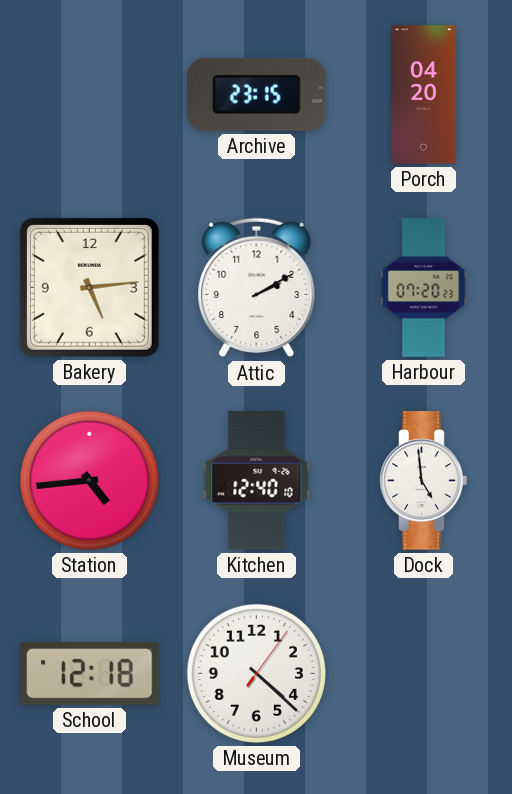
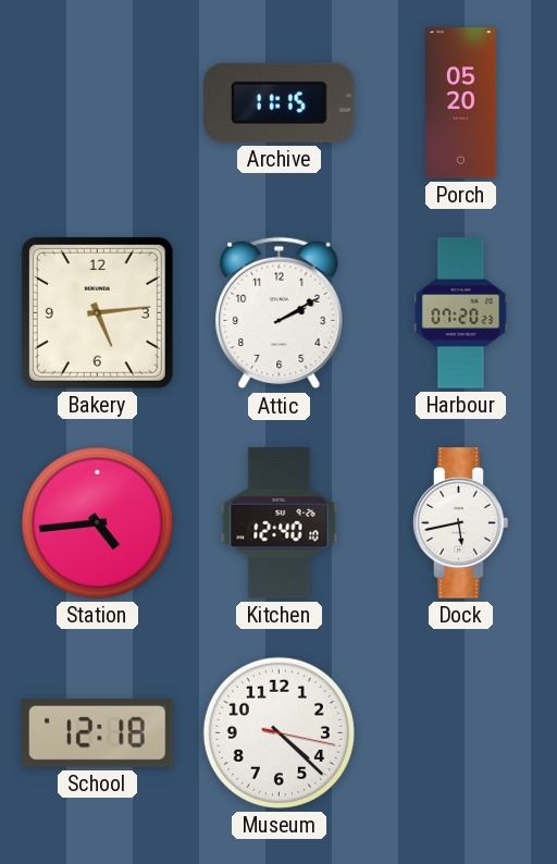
Archive: 23:15 -> 11:15 (280, 102)
Porch: 04:20 -> 05:20 (461, 103)
Dock: 4:59 -> 5:43 (461, 523)
Museum: 4:22:06 -> 4:22:17 (278, 732)
